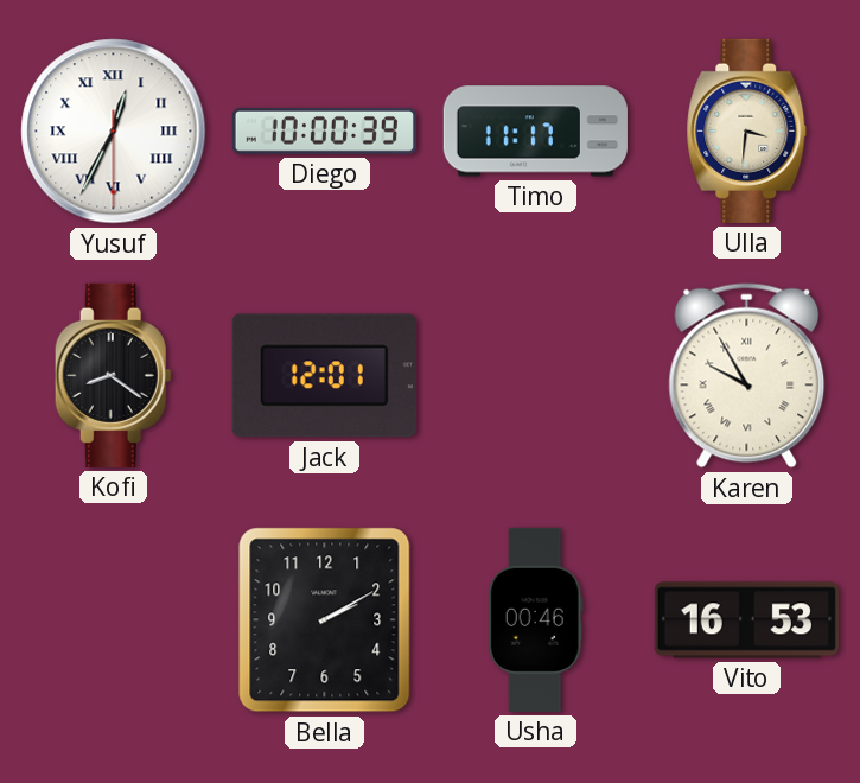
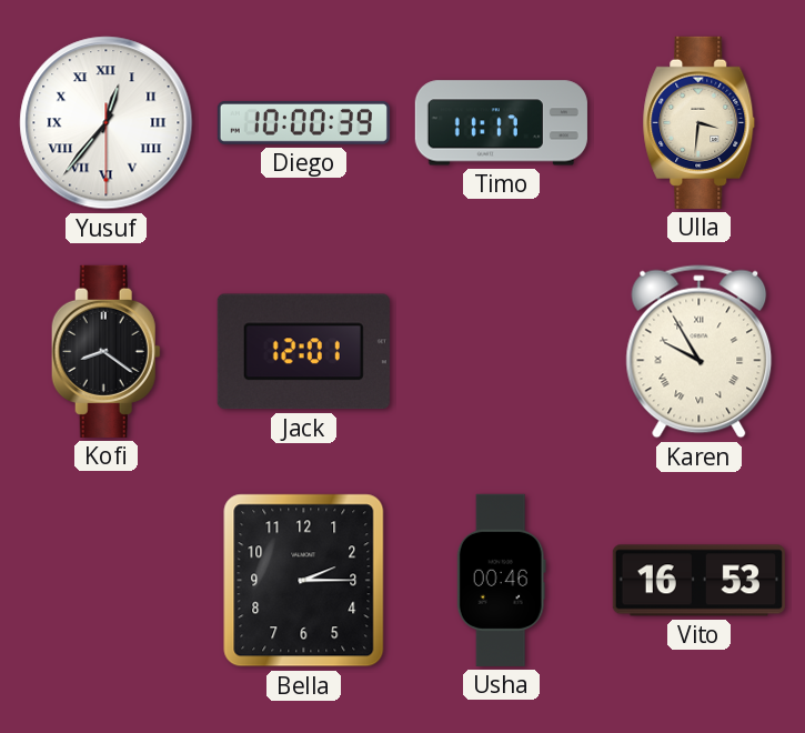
Yusuf: 12:34 -> 12:36 (107, 123)
Bella: 2:10 -> 2:15 (304, 581)
